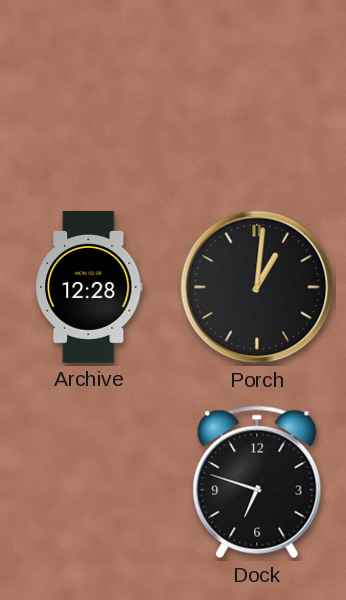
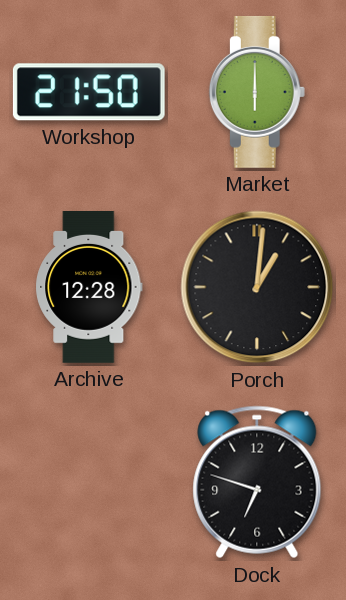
Workshop: none -> 21:50 (89, 92)
Market: none -> 6:00 (257, 92)
